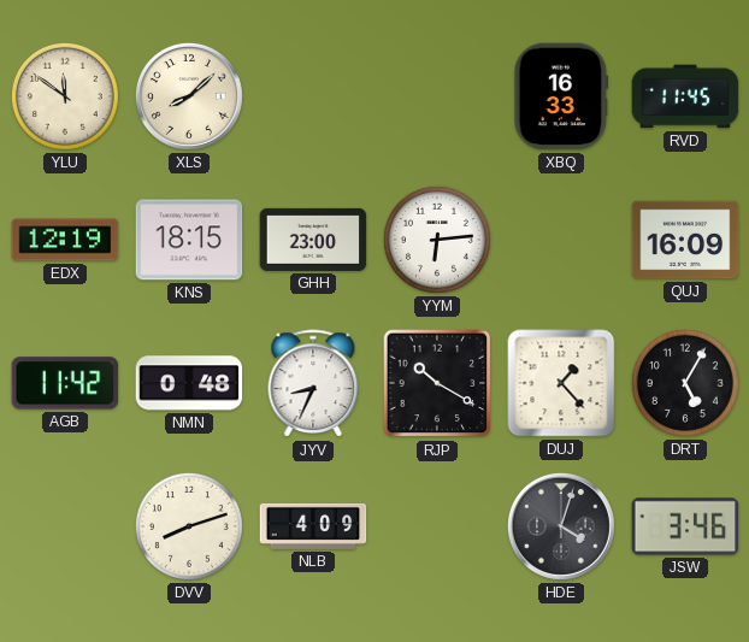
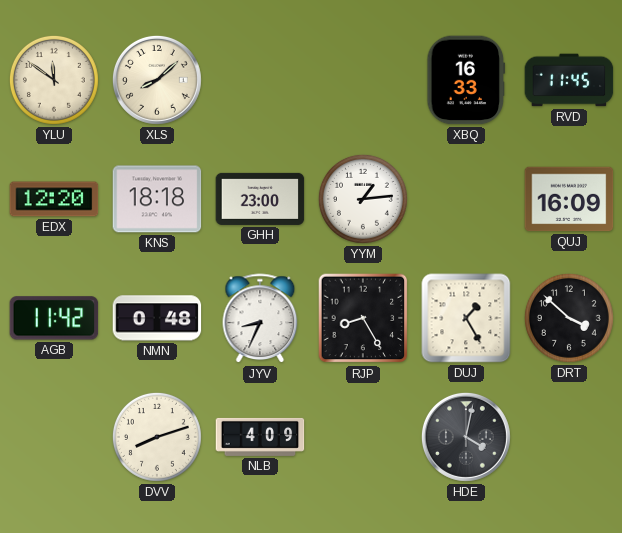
EDX: 12:19 -> 12:20 (54, 199)
KNS: 18:15 -> 18:18 (157, 199)
YYM: 6:14 -> 1:14 (363, 199)
RJP: 10:20 -> 8:25 (363, 318)
DUJ: 1:23 -> 1:25 (466, 318)
DRT: 5:05 -> 3:52 (569, 318)
HDE: 4:03 -> 4:02 (466, 437)
JSW: 3:46 -> none (685, 526)
